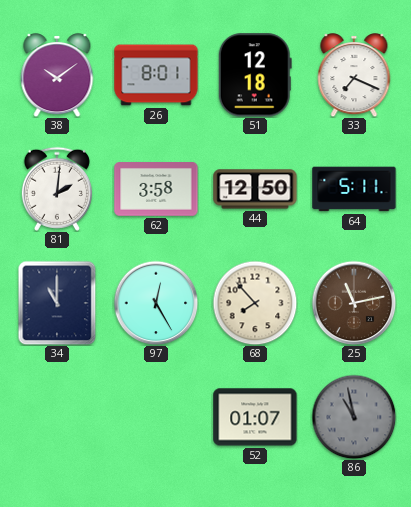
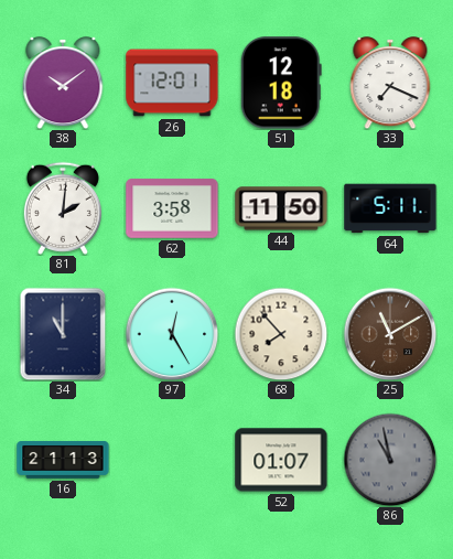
26: 8:01 -> 12:01 (172, 83)
44: 12:50 -> 11:50 (281, 208)
25: 11:13 -> 11:10 (390, 334)
16: none -> 21:13 (63, 461)
